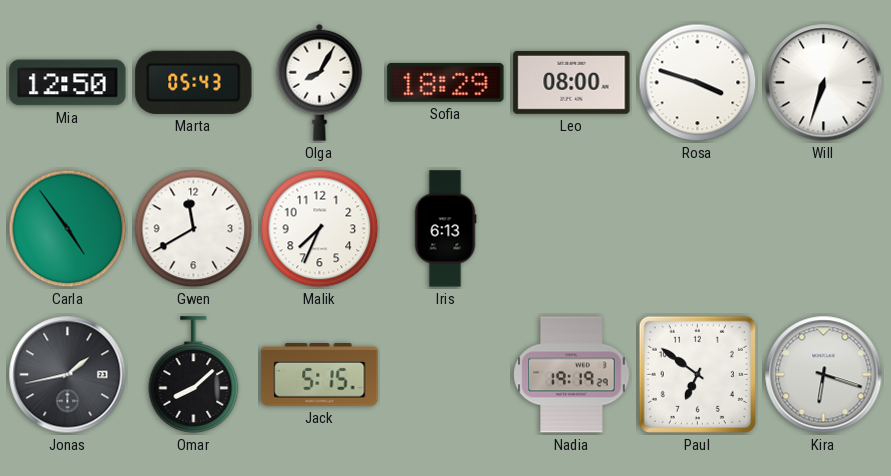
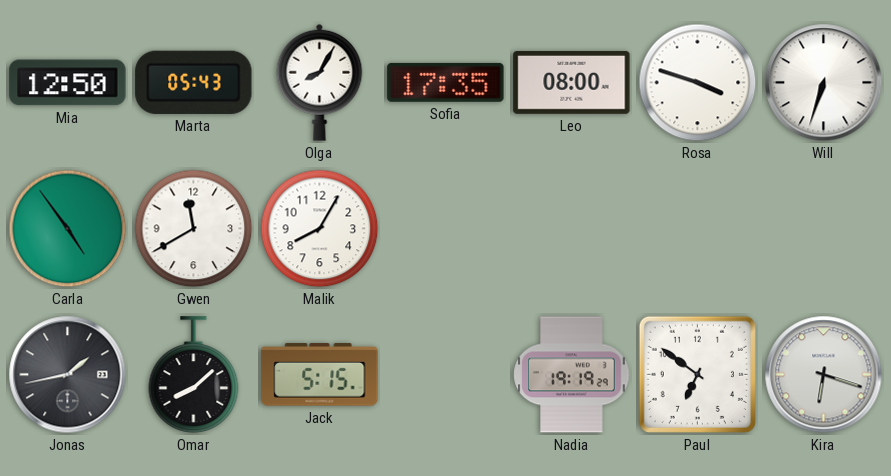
Sofia: 18:29 -> 17:35 (446, 82)
Malik: 7:34 -> 8:05 (320, 229)
Iris: 6:13 -> none (445, 229)
